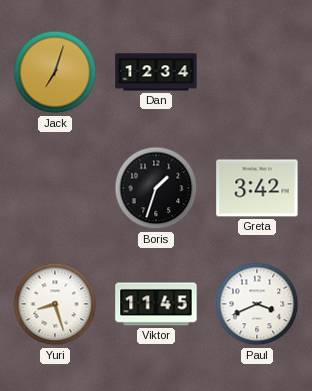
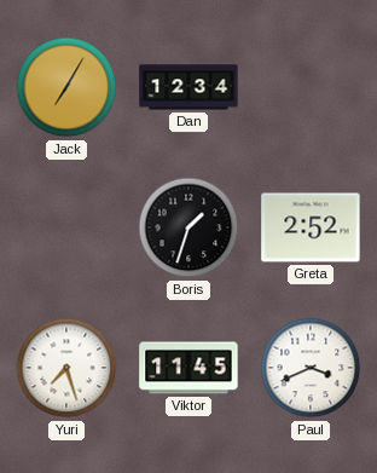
Jack: 7:03 -> 7:05 (66, 87)
Greta: 3:42 -> 2:52 (311, 227)
Yuri: 8:27 -> 7:27 (66, 368)
